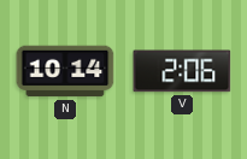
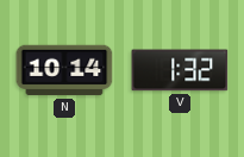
V: 2:06 -> 1:32 (180, 70)
